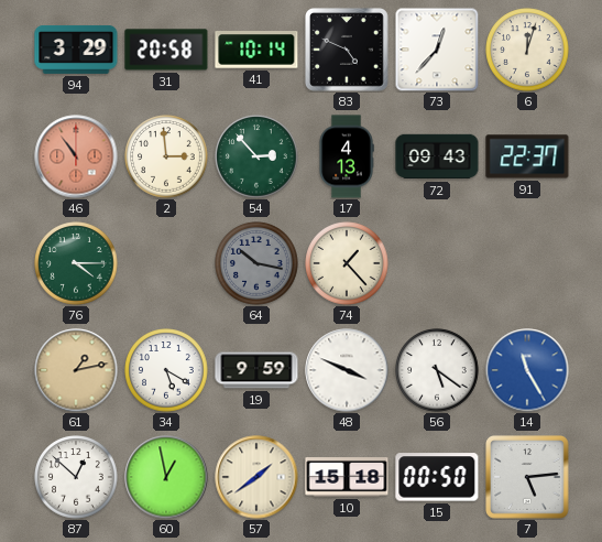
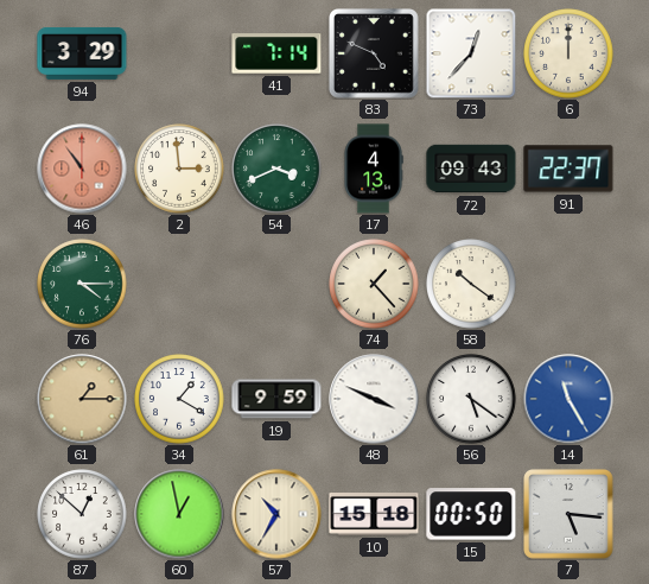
31: 20:58 -> none (166, 50)
41: 10:14 -> 7:14 (276, 53)
6: 12:03 -> 12:00 (568, 53)
54: 2:53 -> 3:41 (276, 169)
64: 10:17 -> none (256, 263)
58: none -> 10:21 (471, 284)
61: 1:13 -> 1:15 (82, 399)
34: 5:20 -> 1:20 (179, 399)
57: 1:39 -> 10:35 (276, 514)
7: 5:14 -> 5:16 (570, 515)
